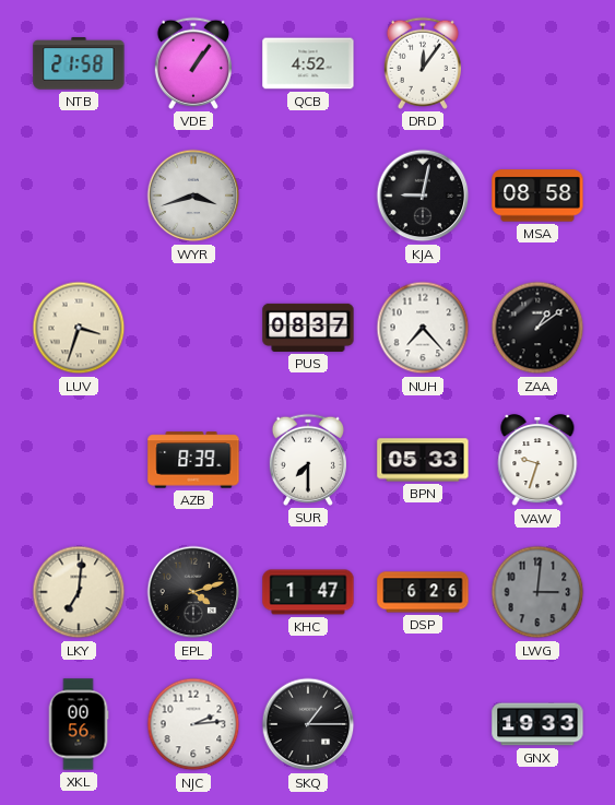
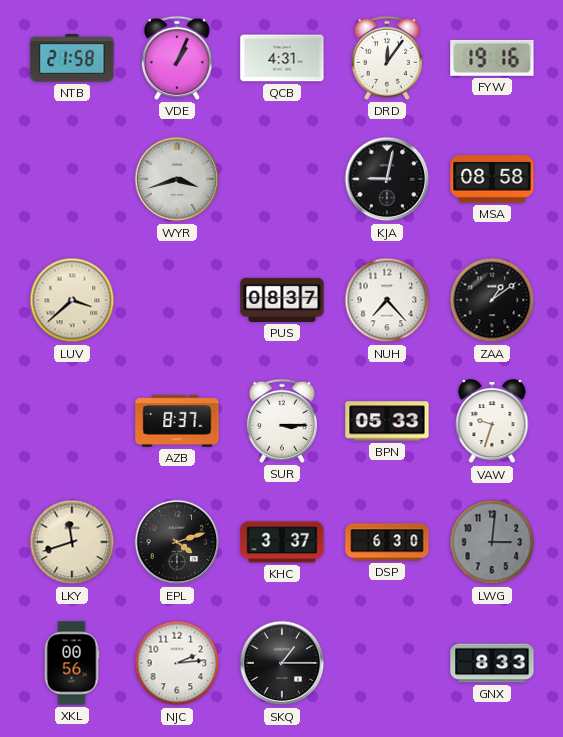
VDE: 1:06 -> 1:04 (177, 58)
QCB: 4:52 -> 4:31 (282, 58)
FYW: none -> 19:16 (492, 58)
LUV: 3:33 -> 3:38 (72, 300)
AZB: 8:39 -> 8:37 (177, 421)
SUR: 7:30 -> 3:15 (282, 421)
LKY: 7:01 -> 11:42 (72, 542)
KHC: 1:47 -> 3:37 (282, 542)
DSP: 6:26 -> 6:30 (387, 542)
GNX: 19:33 -> 8:33 (492, 663)
